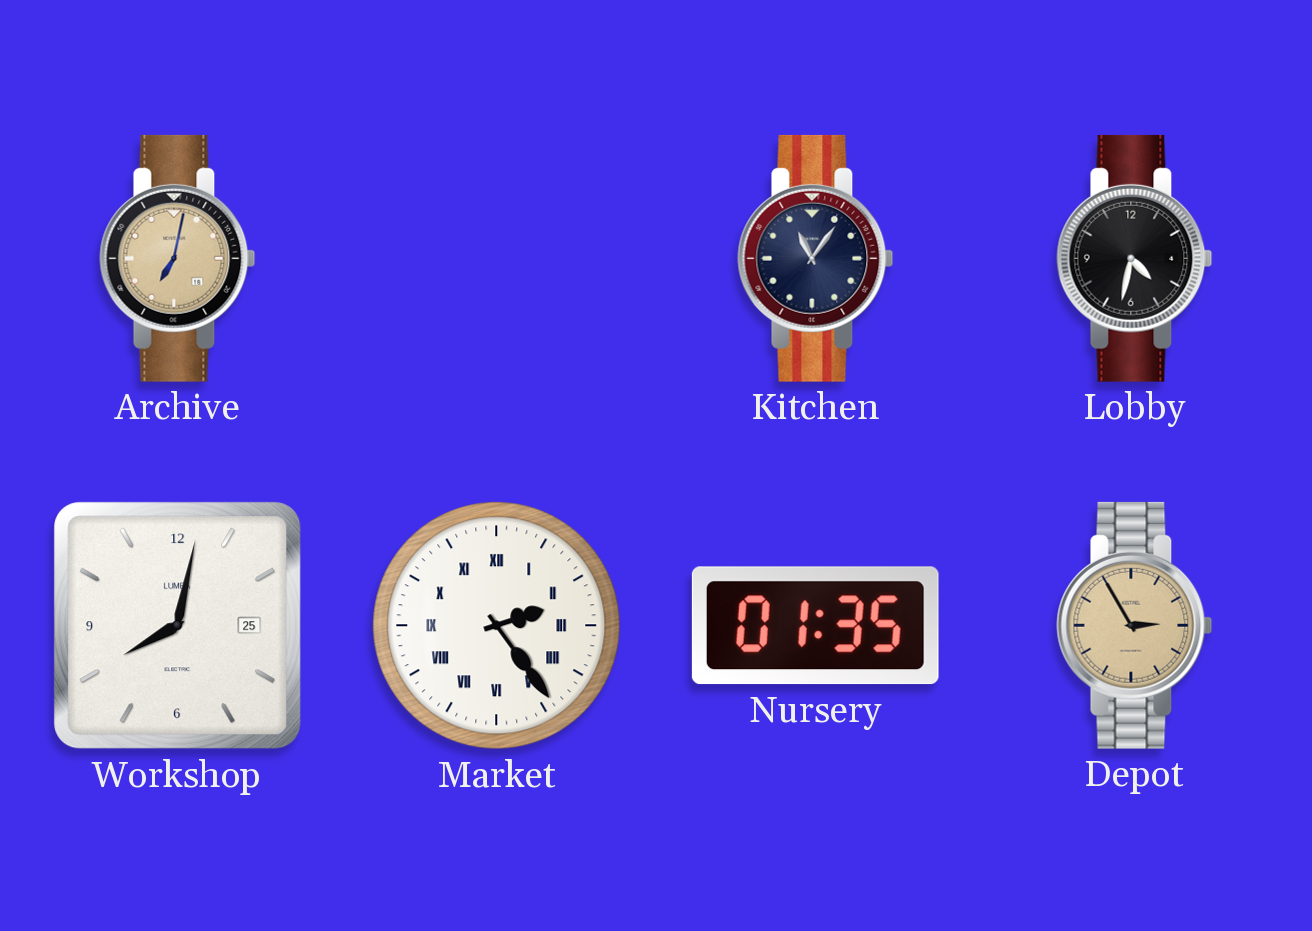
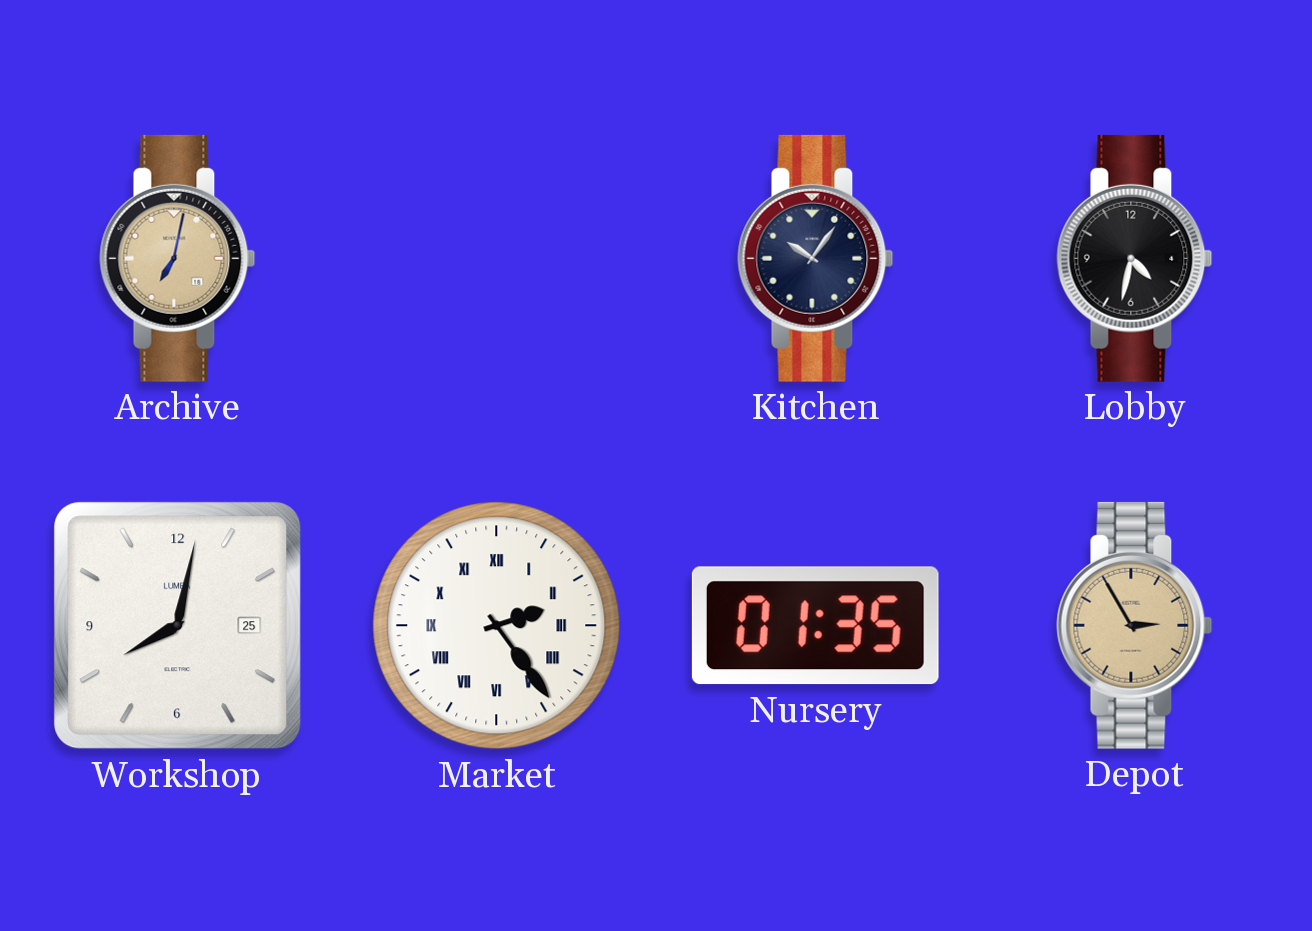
Kitchen: 11:06 -> 10:06 (816, 258)
